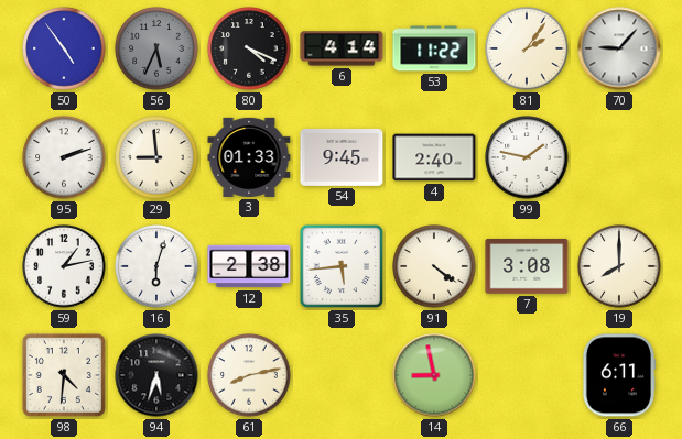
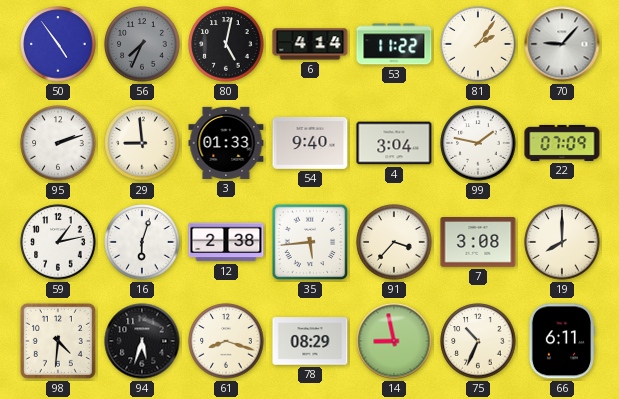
56: 5:34 -> 7:34 (142, 44)
80: 4:19 -> 5:02 (226, 44)
54: 9:45 -> 9:40 (310, 143)
4: 2:40 -> 3:04 (394, 143)
22: none -> 07:09 (562, 143)
91: 4:21 -> 3:37 (394, 242)
61: 8:13 -> 8:18 (226, 341)
78: none -> 08:29 (310, 341)
75: none -> 10:34 (478, 341)
